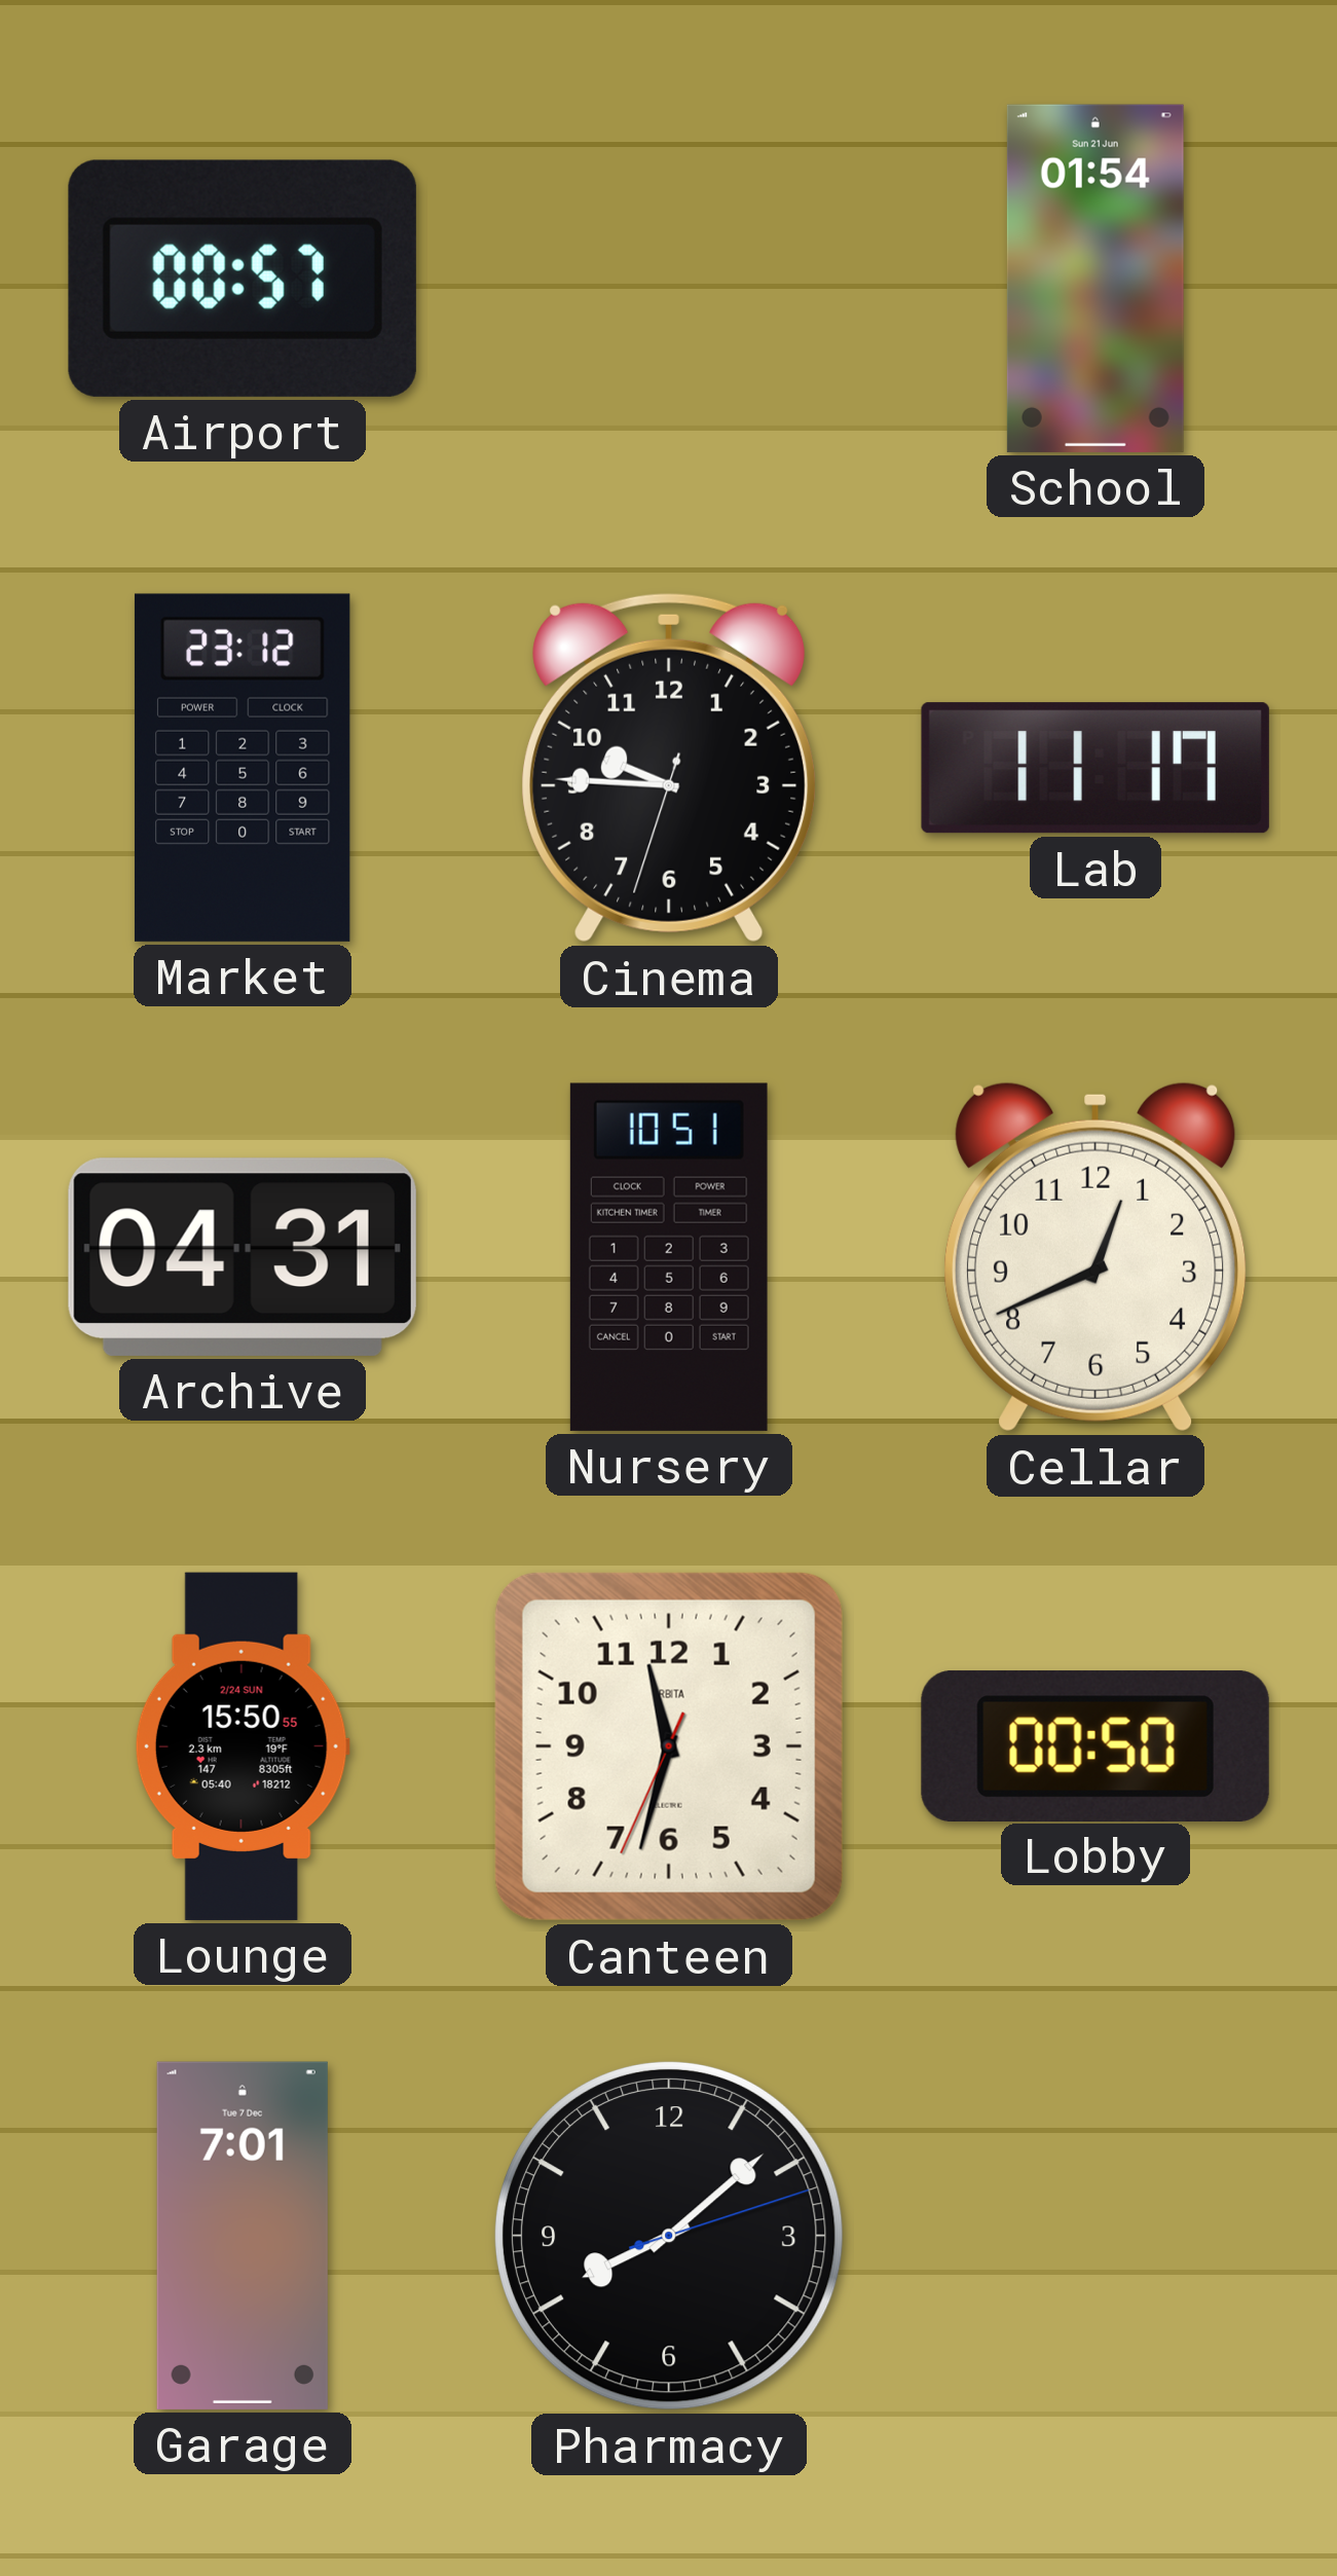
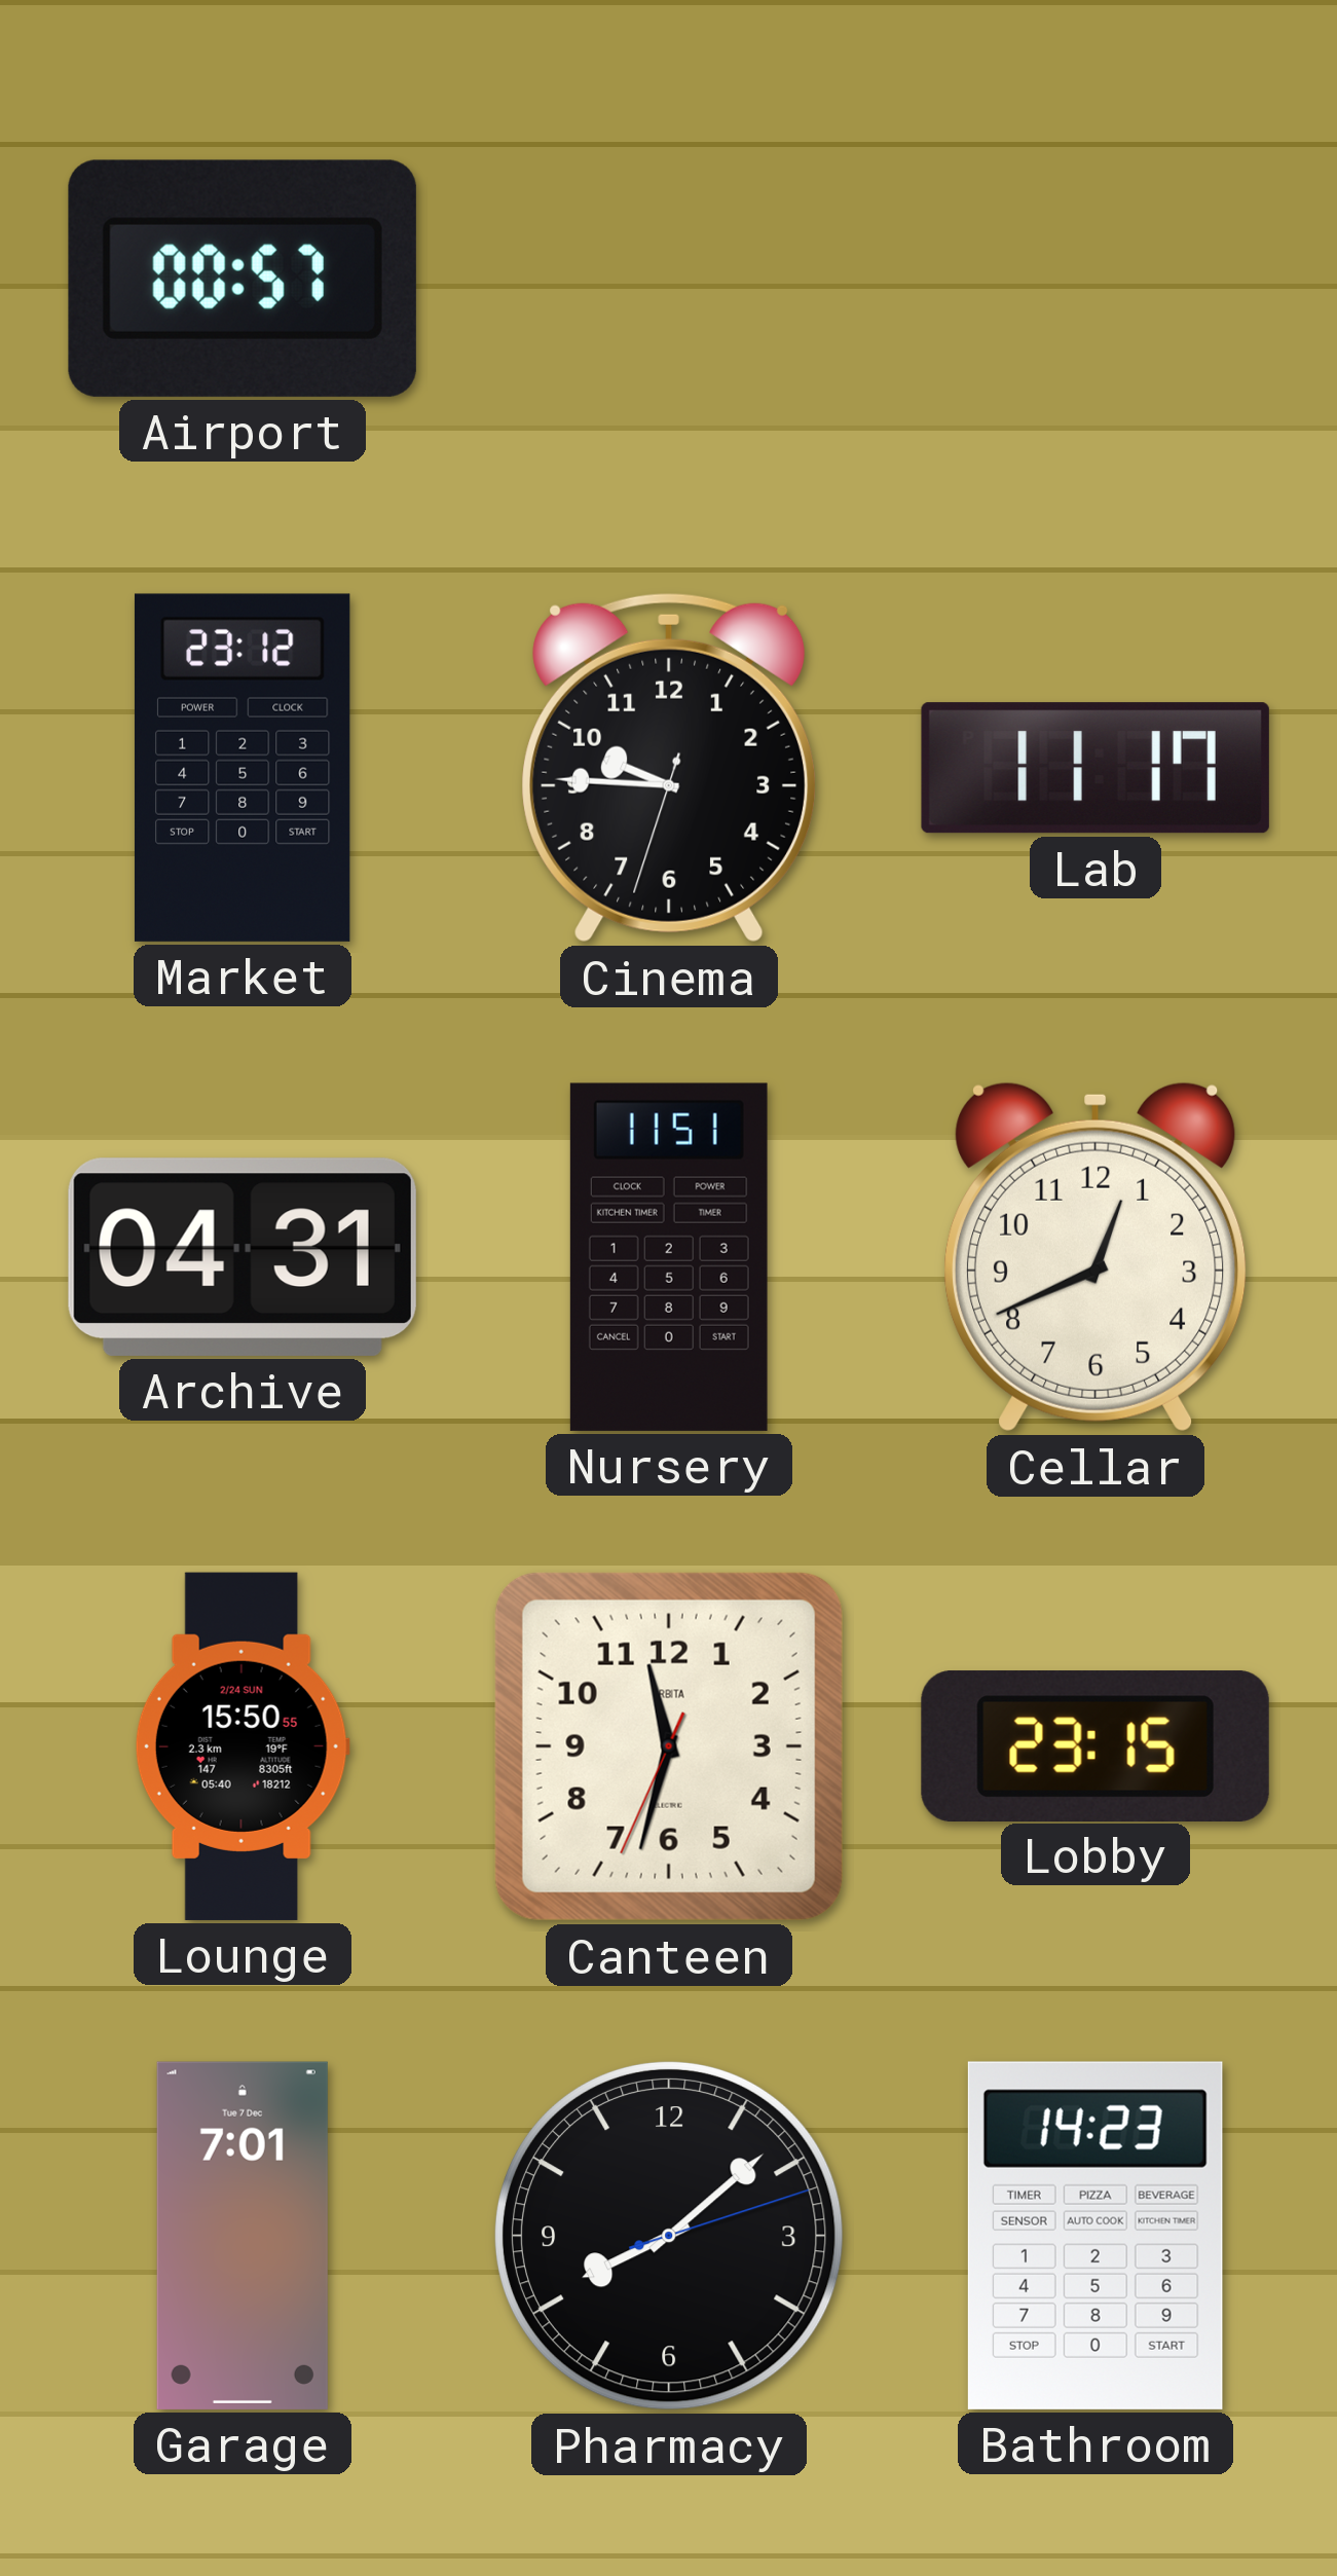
School: 01:54 -> none (1095, 279)
Nursery: 10:51 -> 11:51 (669, 1257)
Lobby: 00:50 -> 23:15 (1095, 1745)
Bathroom: none -> 14:23 (1095, 2236)
